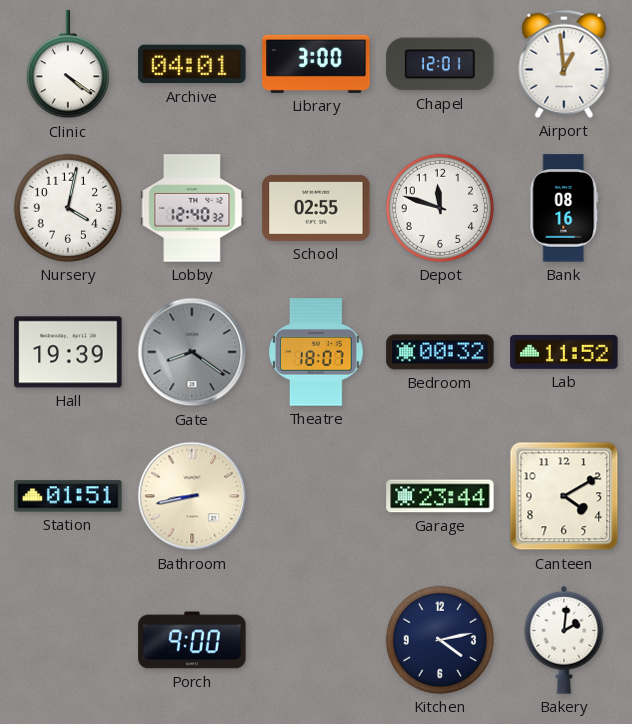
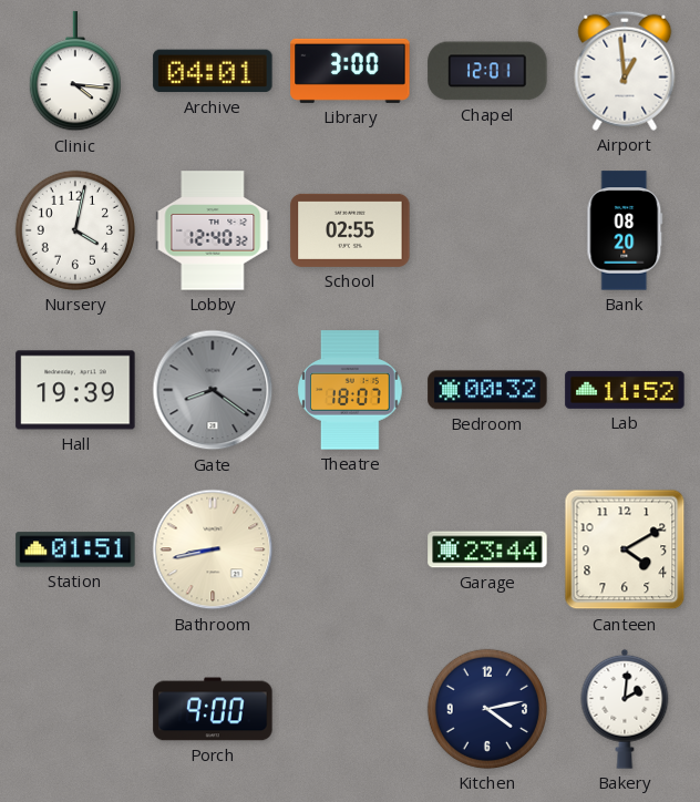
Clinic: 4:21 -> 4:16 (75, 72)
Depot: 11:48 -> none (440, 208)
Bank: 08:16 -> 08:20 (625, 230)
